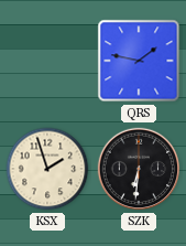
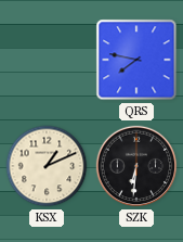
QRS: 1:47 -> 7:47 (136, 60)
KSX: 1:57 -> 1:11 (47, 166)
